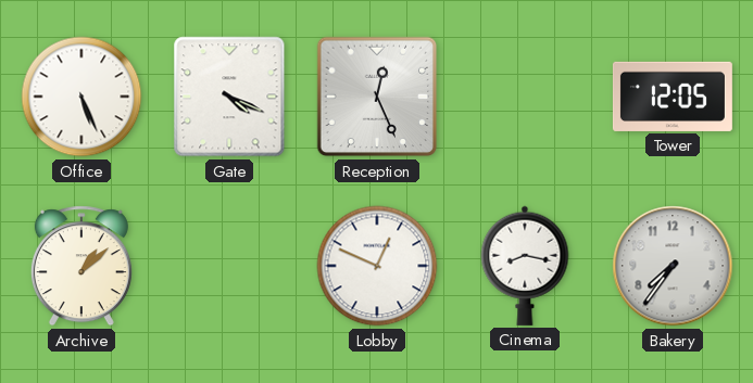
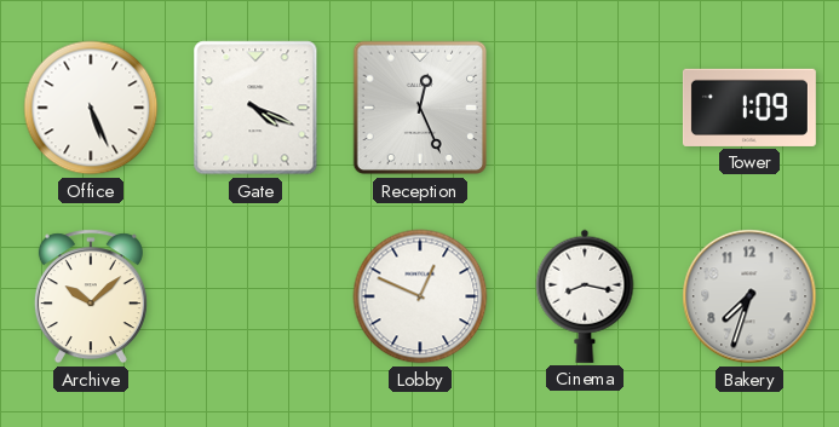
Tower: 12:05 -> 1:09 (749, 108)
Archive: 1:08 -> 10:08 (91, 296)
Bakery: 7:36 -> 7:33 (749, 296)
